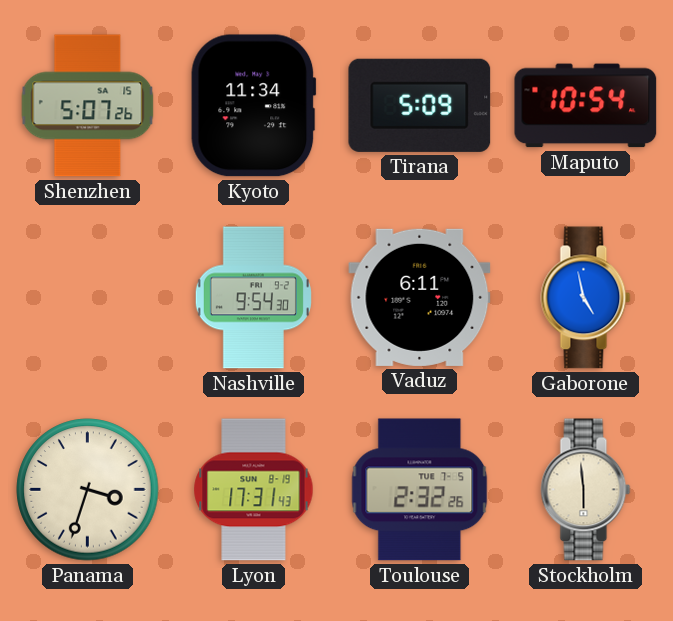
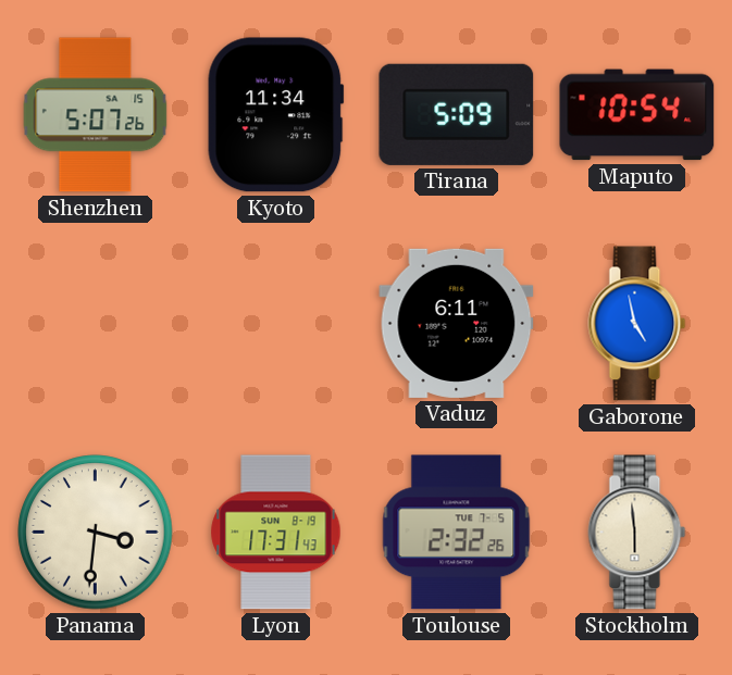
Nashville: 9:54 -> none (253, 298)
Panama: 3:33 -> 3:31 (96, 533)
